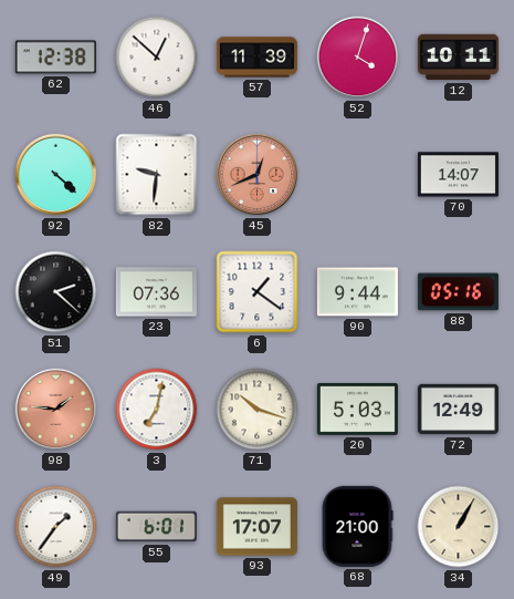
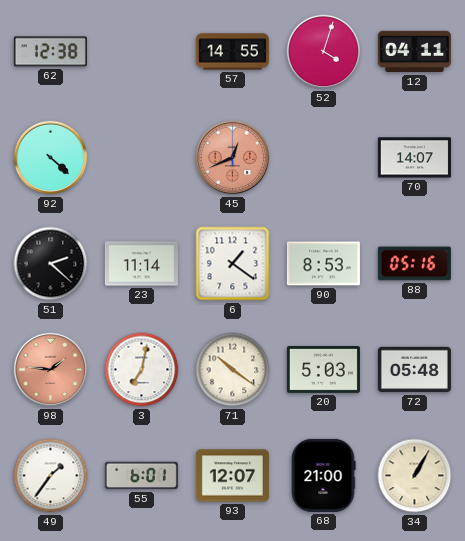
46: 12:52 -> none (157, 58)
57: 11:39 -> 14:55 (232, 52)
12: 10:11 -> 04:11 (414, 52)
82: 9:31 -> none (157, 175)
23: 07:36 -> 11:14 (141, 264)
90: 9:44 -> 8:53 (323, 264)
71: 10:18 -> 10:21 (233, 370)
72: 12:49 -> 05:48 (414, 370)
93: 17:07 -> 12:07 (232, 476)
